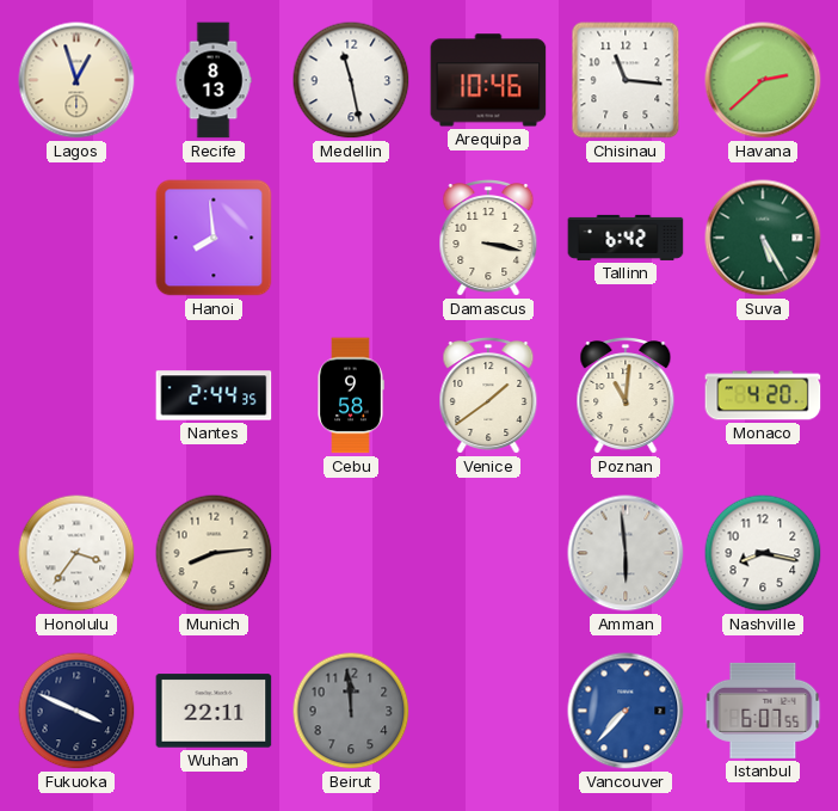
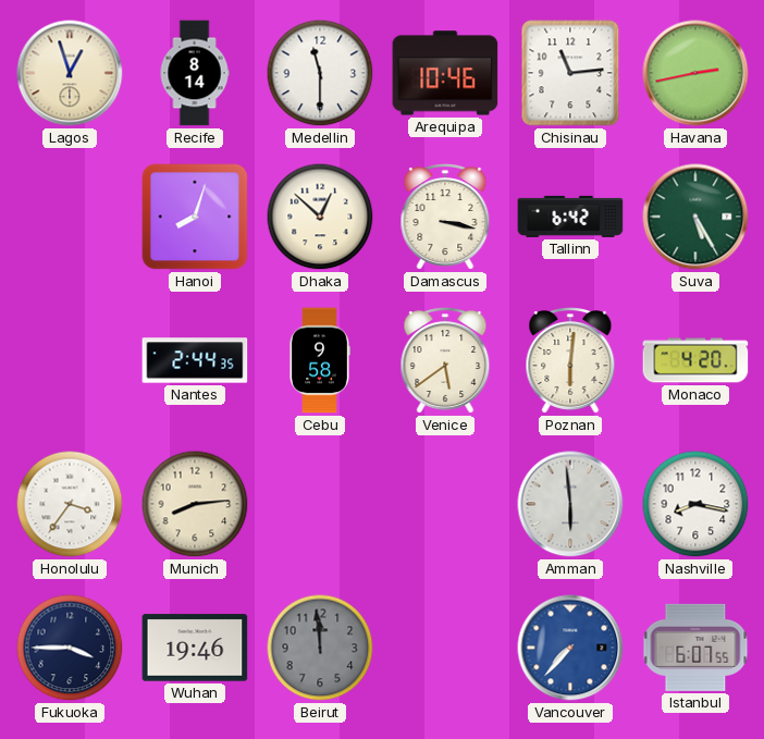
Recife: 8:13 -> 8:14 (195, 73)
Medellin: 11:28 -> 11:30 (320, 73)
Chisinau: 11:16 -> 11:14 (570, 73)
Havana: 2:38 -> 2:43 (695, 73)
Hanoi: 7:59 -> 8:03 (195, 217)
Dhaka: none -> 12:52 (320, 217)
Venice: 1:39 -> 5:39 (445, 361)
Poznan: 11:01 -> 6:01 (570, 361)
Fukuoka: 3:49 -> 3:45 (70, 648)
Wuhan: 22:11 -> 19:46 (195, 648)
